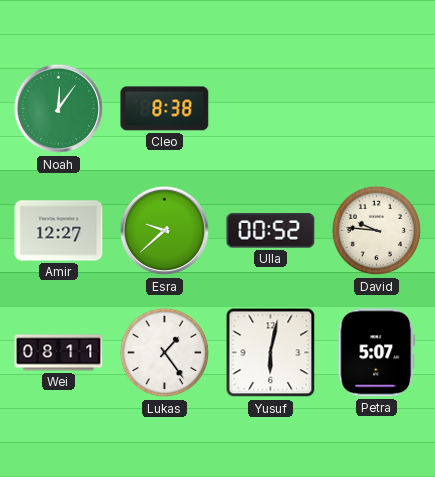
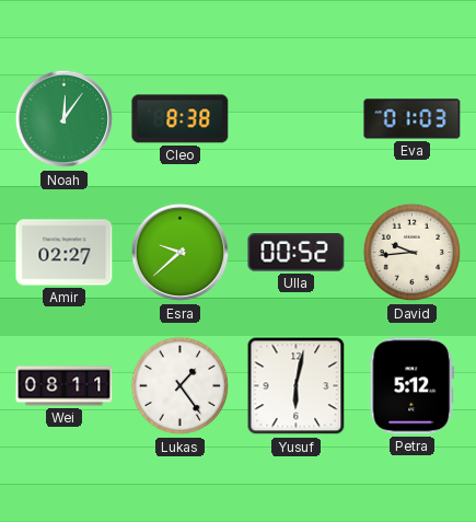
Eva: none -> 01:03 (413, 119)
Amir: 12:27 -> 02:27 (65, 253)
David: 9:46 -> 9:44 (413, 253)
Petra: 5:07 -> 5:12 (413, 386)
